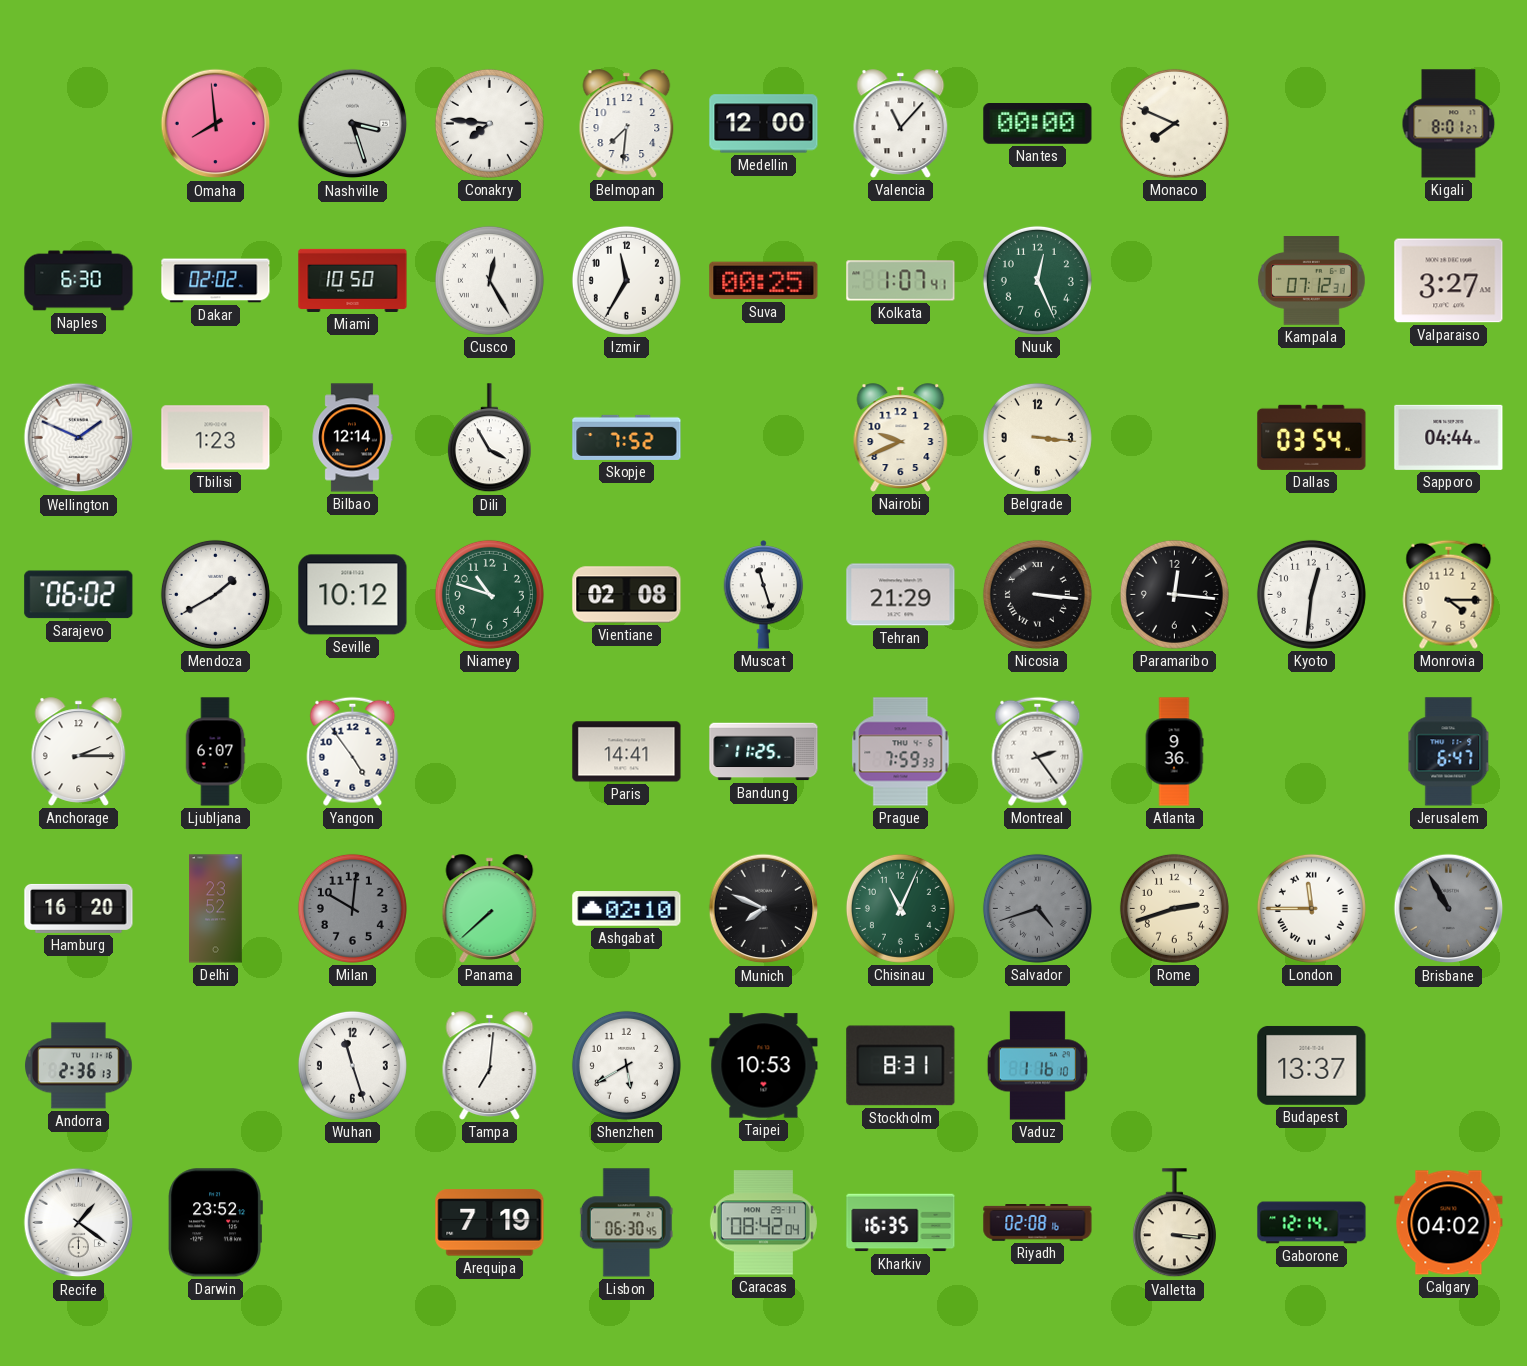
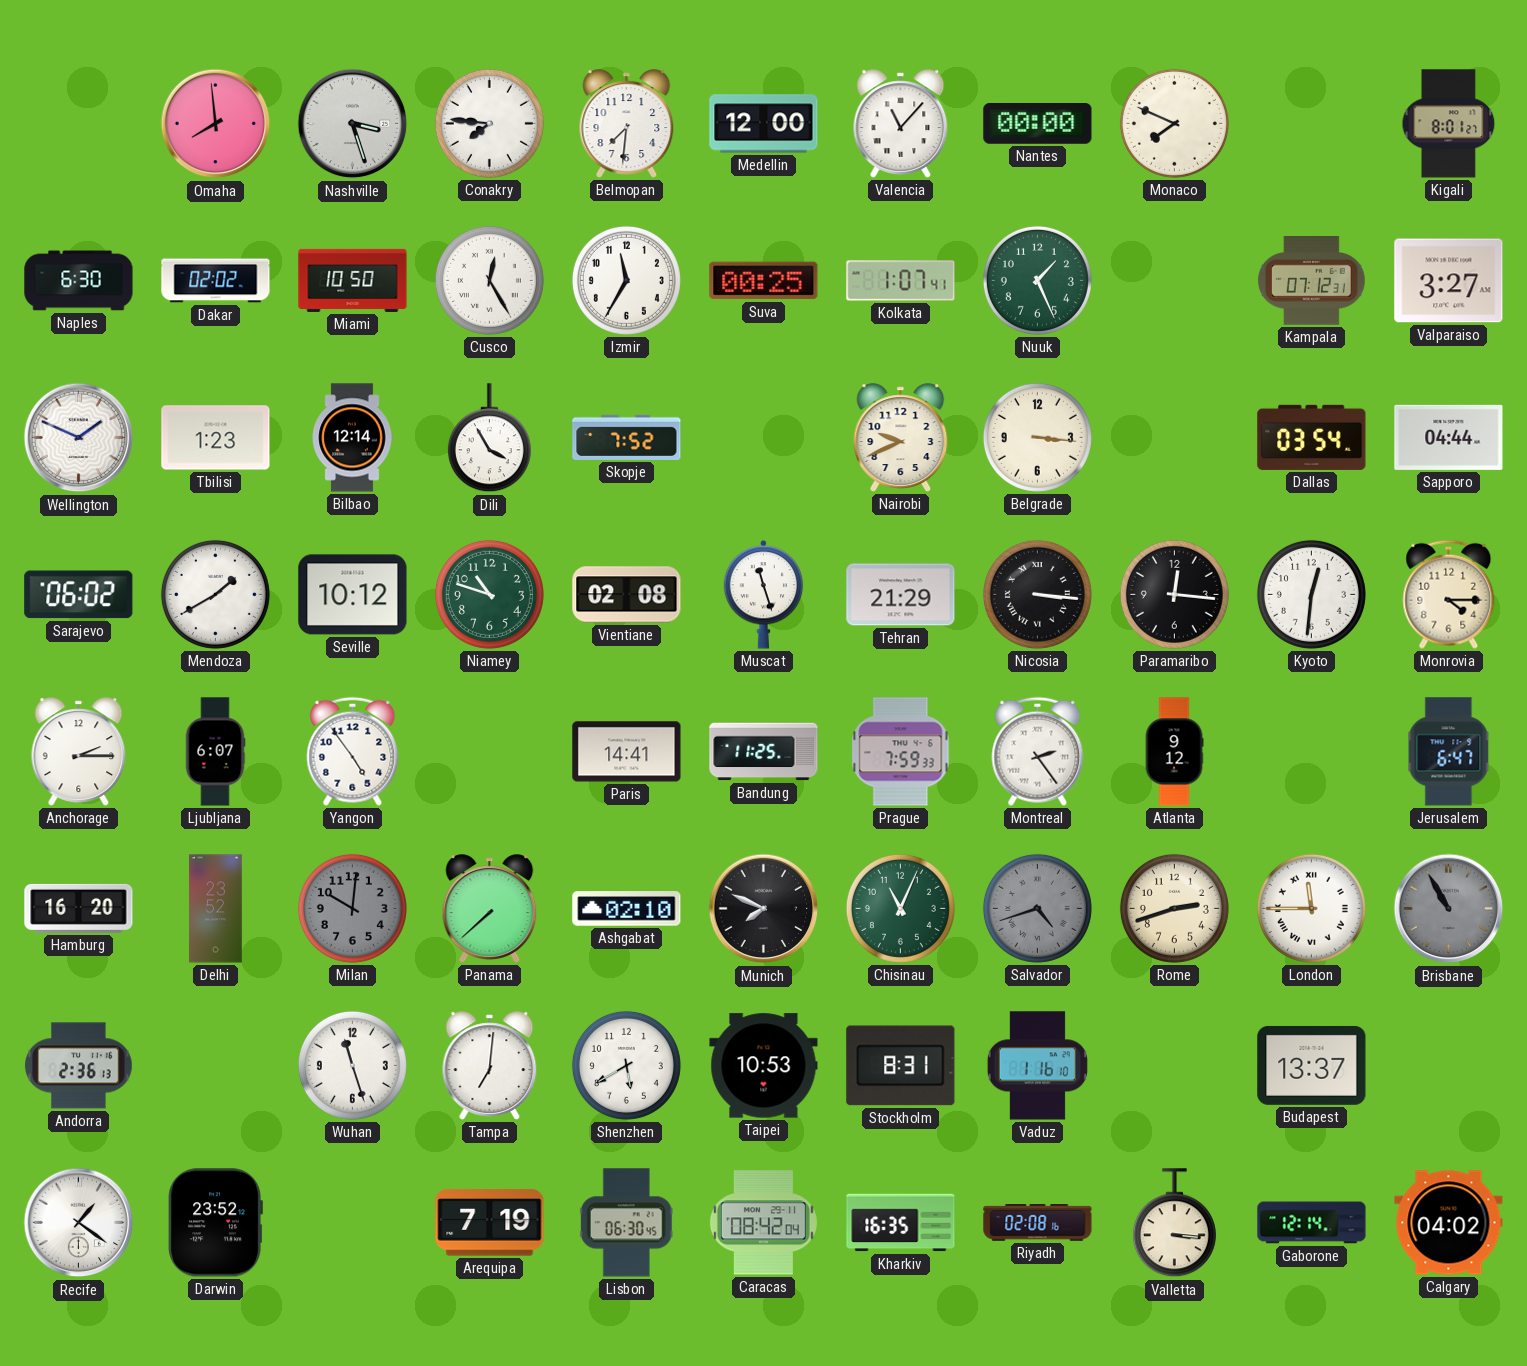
Nuuk: 12:26 -> 1:26 (1037, 280)
Atlanta: 9:36 -> 9:12 (1174, 752)
